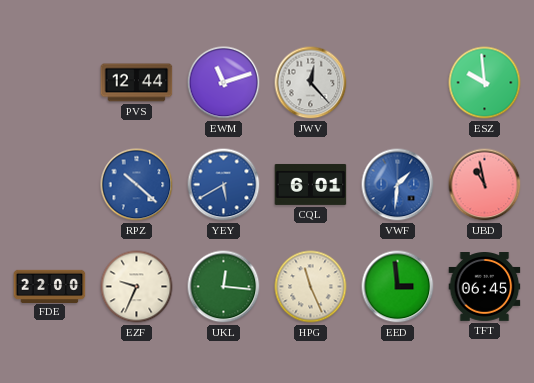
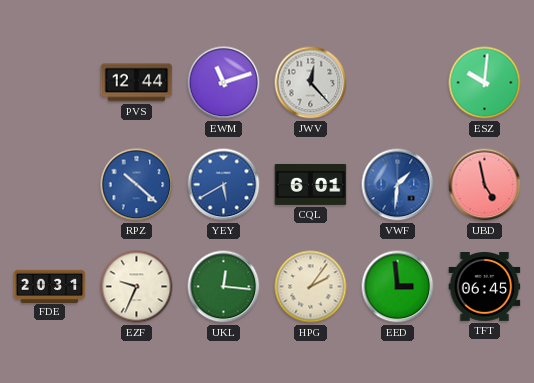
ESZ: 9:59 -> 10:01 (485, 83)
UBD: 10:58 -> 4:58 (485, 185)
FDE: 22:00 -> 20:31 (50, 286)
HPG: 11:26 -> 2:06 (311, 287)
